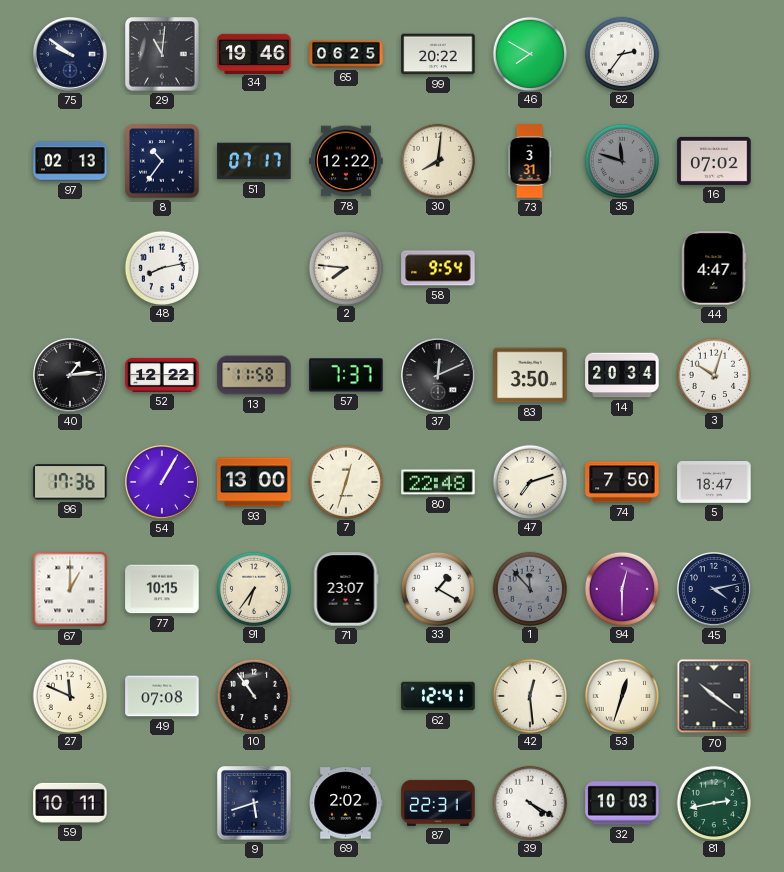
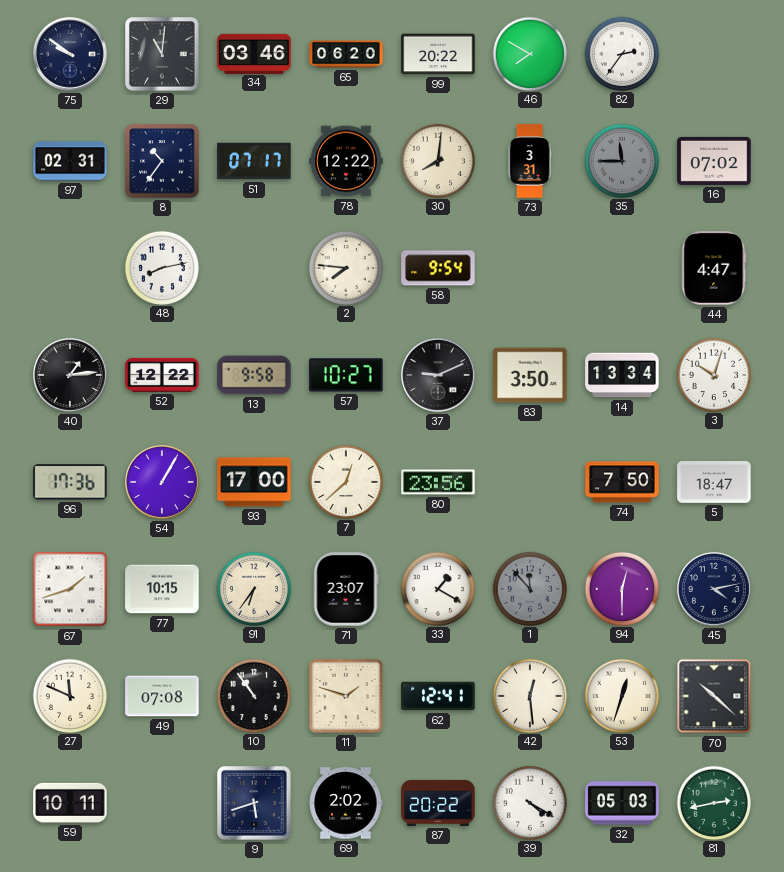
34: 19:46 -> 03:46 (254, 53)
65: 06:25 -> 06:20 (346, 54)
97: 02:13 -> 02:31 (70, 161)
35: 11:48 -> 11:45 (621, 160)
13: 11:58 -> 9:58 (254, 375)
57: 7:37 -> 10:27 (346, 375)
37: 12:11 -> 9:11 (439, 376)
14: 20:34 -> 13:34 (622, 375)
93: 13:00 -> 17:00 (254, 482)
7: 12:33 -> 12:38 (345, 481)
80: 22:48 -> 23:56 (438, 482)
47: 7:12 -> none (529, 481)
67: 1:00 -> 1:42 (70, 589)
11: none -> 1:48 (346, 696)
70: 10:21 -> 10:22 (714, 696)
87: 22:31 -> 20:22 (438, 803)
32: 10:03 -> 05:03 (622, 803)
